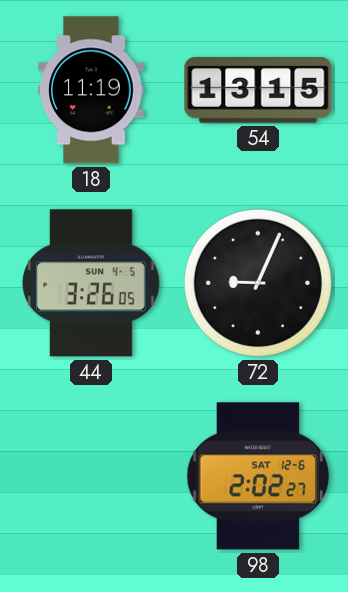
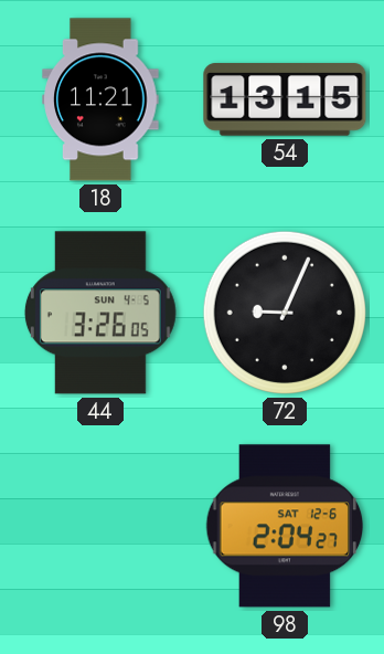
18: 11:19 -> 11:21 (100, 99)
98: 2:02 -> 2:04 (285, 526)
